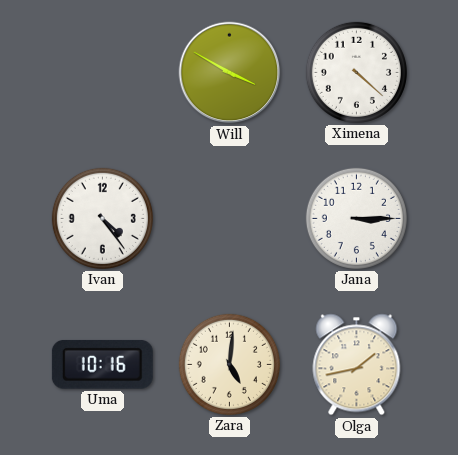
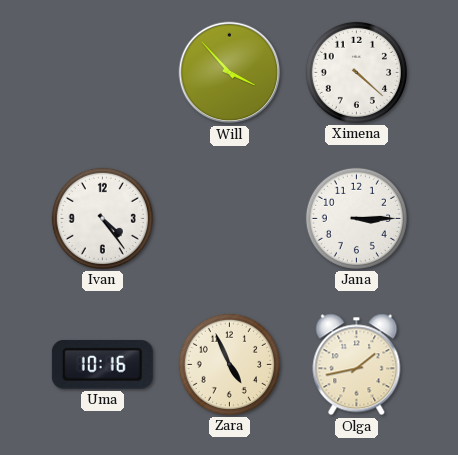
Will: 3:50 -> 3:53 (230, 73)
Zara: 5:01 -> 4:56 (229, 364)
